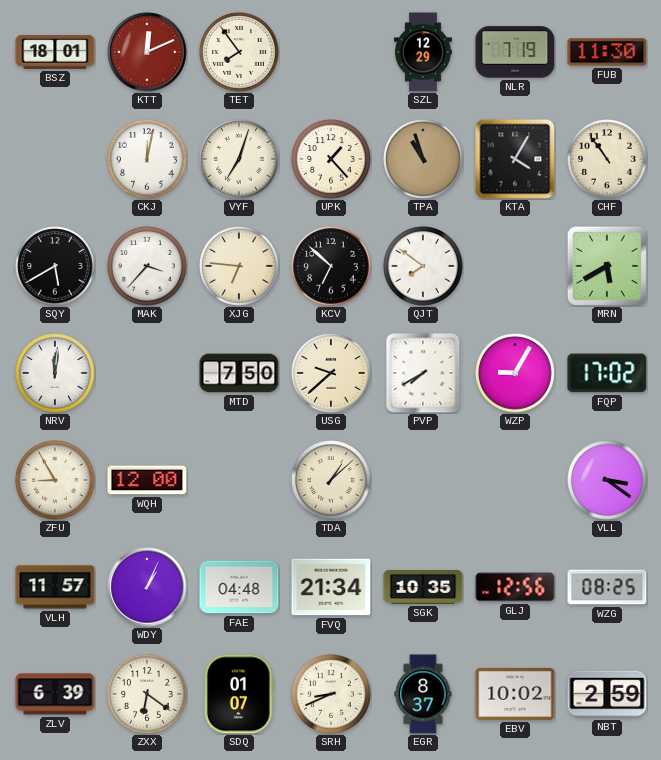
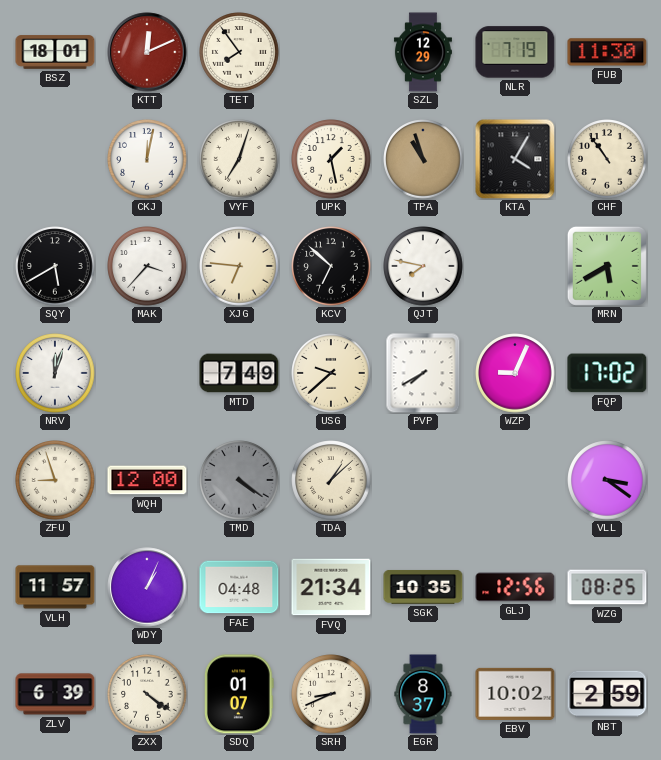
UPK: 1:23 -> 1:28 (331, 159)
QJT: 7:51 -> 7:47 (423, 266)
NRV: 12:01 -> 12:03 (55, 373)
MTD: 7:50 -> 7:49 (239, 373)
WZP: 9:05 -> 9:04 (515, 373)
ZFU: 8:55 -> 8:57 (55, 480)
TMD: none -> 4:21 (239, 480)
ZXX: 6:21 -> 4:21 (147, 694)
